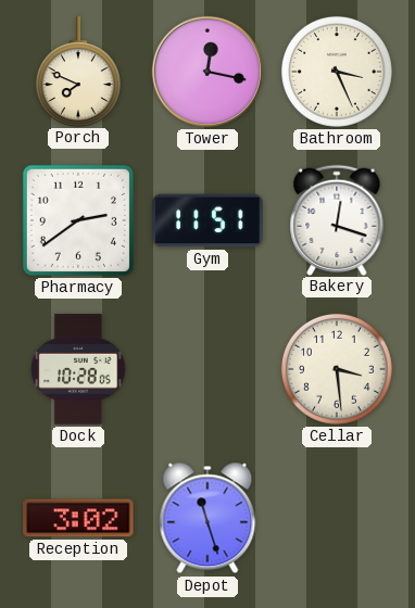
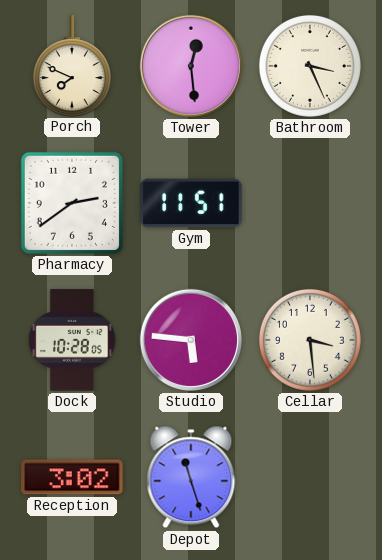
Tower: 12:17 -> 12:29 (191, 66)
Bakery: 12:18 -> none (337, 219)
Studio: none -> 5:46 (191, 340)
